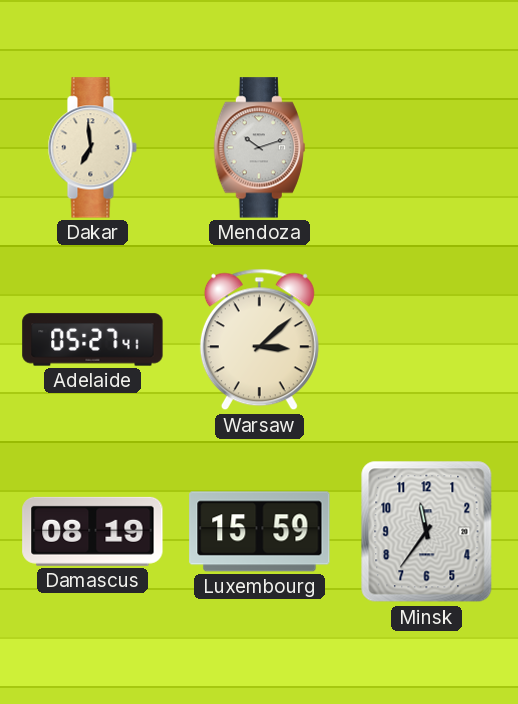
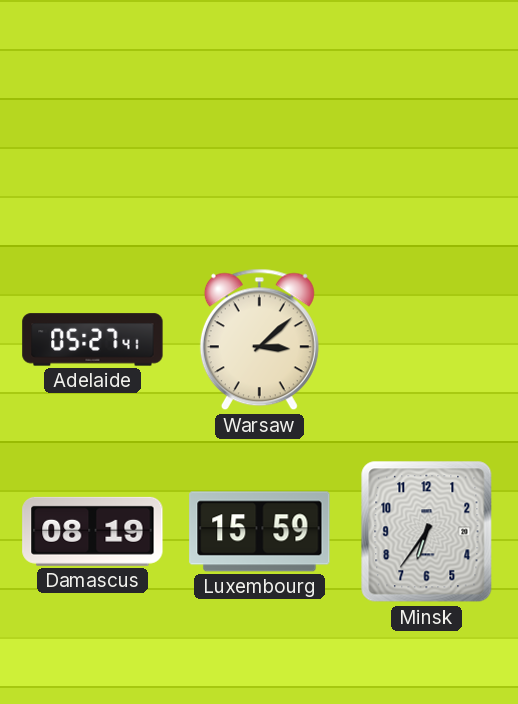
Dakar: 6:59 -> none (92, 148)
Mendoza: 10:12 -> none (259, 148)
Minsk: 11:36 -> 6:36 (427, 532)
